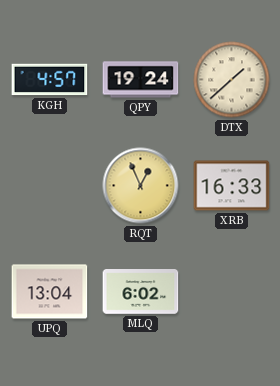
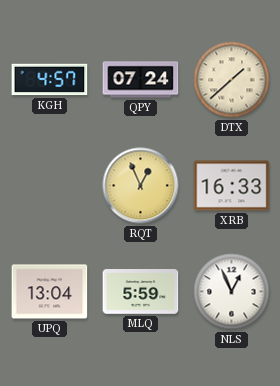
QPY: 19:24 -> 07:24 (141, 80)
MLQ: 6:02 -> 5:59 (141, 292)
NLS: none -> 12:56 (232, 292)
